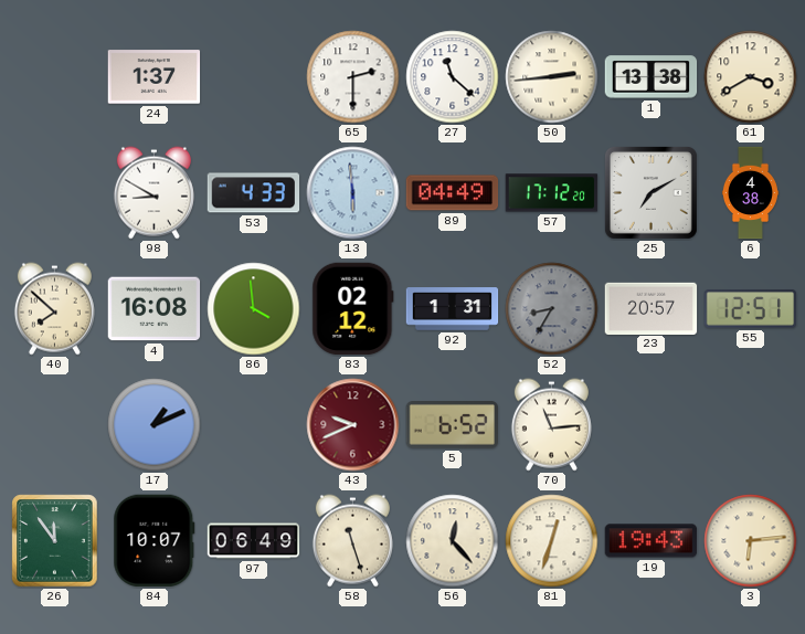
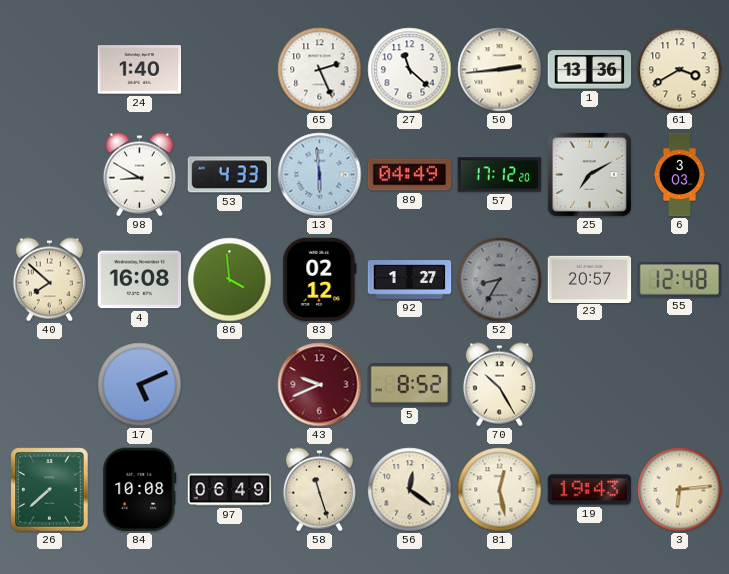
24: 1:37 -> 1:40 (140, 70)
65: 2:30 -> 2:26 (320, 70)
1: 13:38 -> 13:36 (590, 70)
6: 4:38 -> 3:03 (679, 175)
92: 1:31 -> 1:27 (410, 280)
55: 12:51 -> 12:48 (680, 280)
17: 1:11 -> 5:11 (140, 385)
5: 6:52 -> 8:52 (409, 385)
70: 11:14 -> 10:25 (499, 385)
26: 11:54 -> 7:38 (50, 490)
84: 10:07 -> 10:08 (140, 490)
56: 12:23 -> 12:21 (410, 490)
81: 12:33 -> 12:28 (500, 490)
